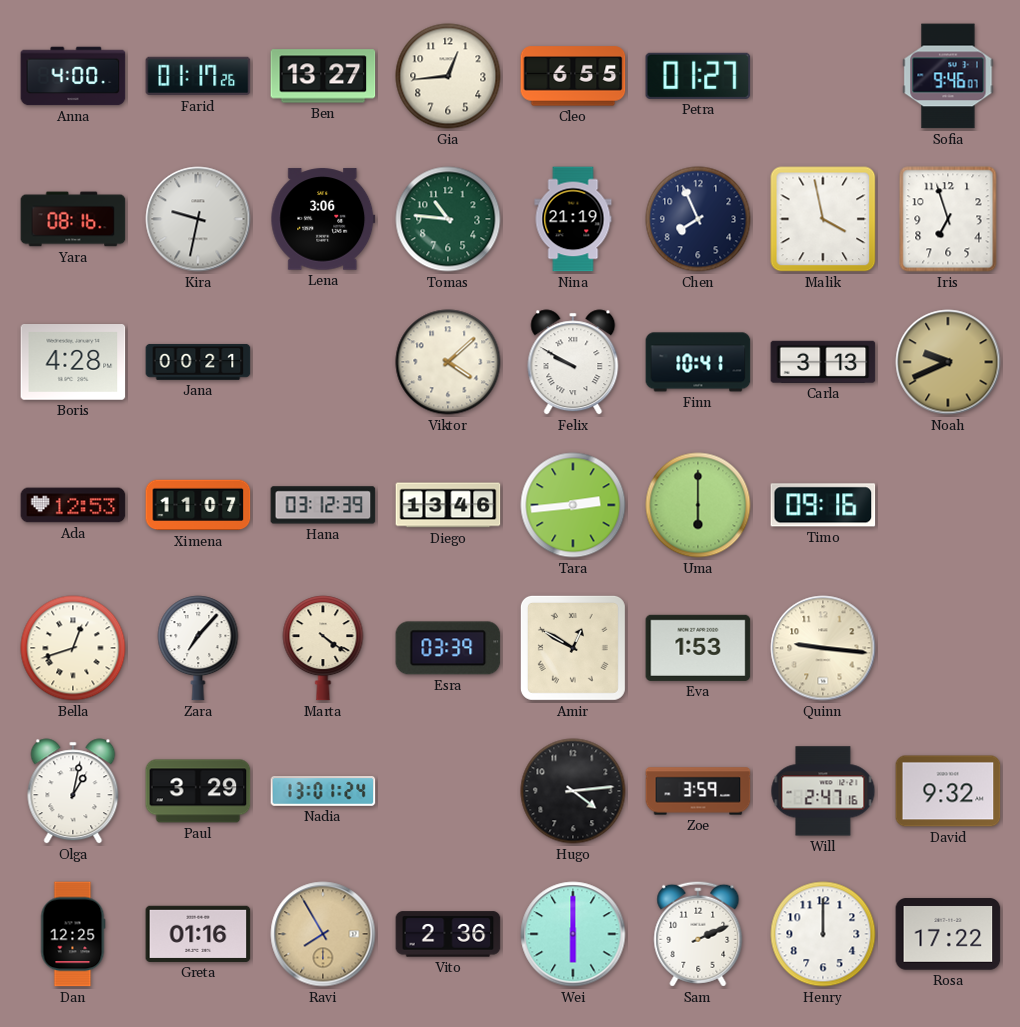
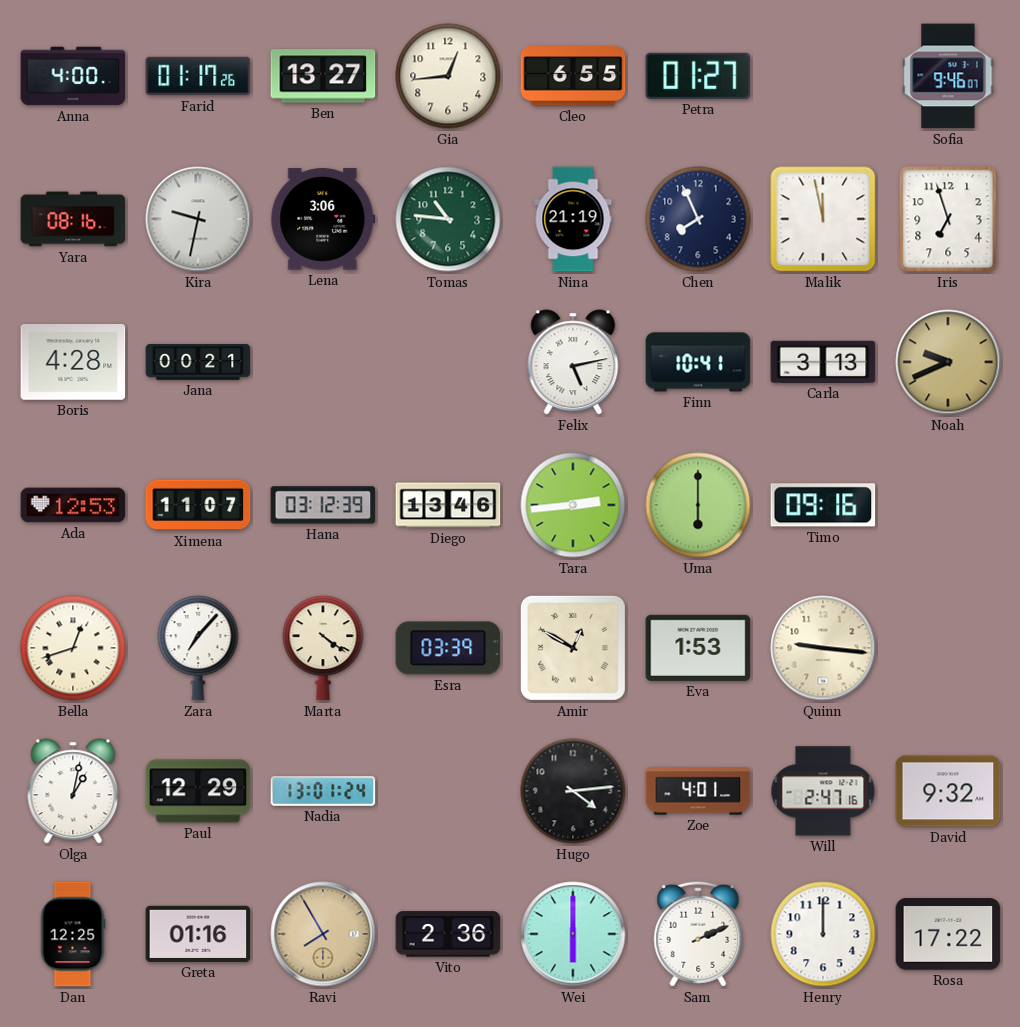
Malik: 3:58 -> 11:58 (823, 219)
Viktor: 4:08 -> none (448, 362)
Felix: 9:50 -> 5:13 (573, 362)
Paul: 3:29 -> 12:29 (198, 791)
Zoe: 3:59 -> 4:01 (698, 791)
